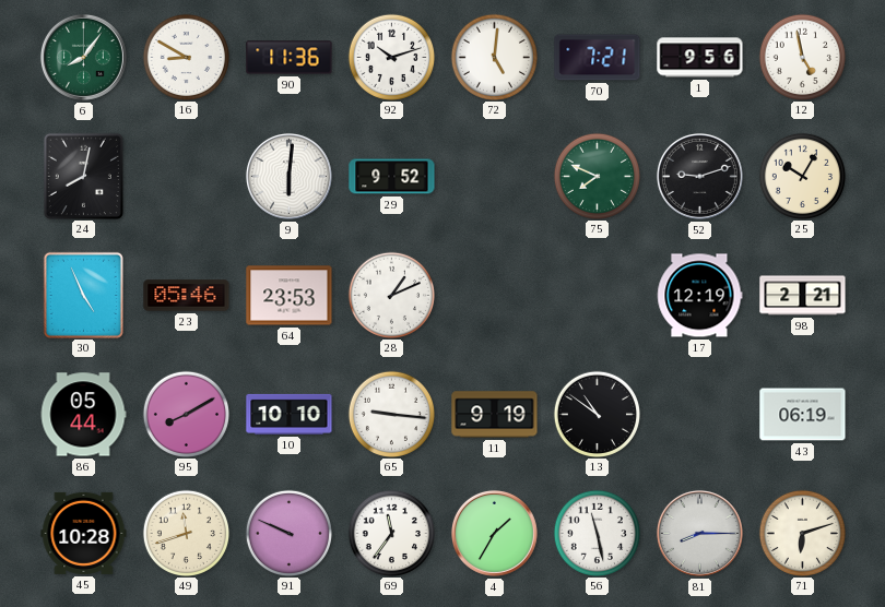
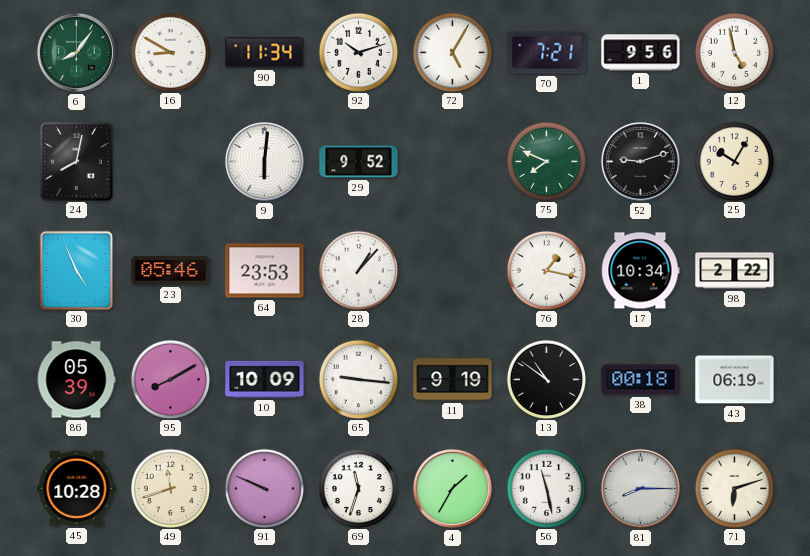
90: 11:36 -> 11:34 (265, 53)
72: 5:01 -> 5:05 (452, 52)
28: 1:11 -> 1:07 (358, 270)
76: none -> 1:17 (546, 270)
17: 12:19 -> 10:34 (641, 271)
98: 2:21 -> 2:22 (735, 271)
86: 05:44 -> 05:39 (76, 380)
10: 10:10 -> 10:09 (265, 379)
38: none -> 00:18 (641, 380)
69: 11:36 -> 11:33 (358, 488)
